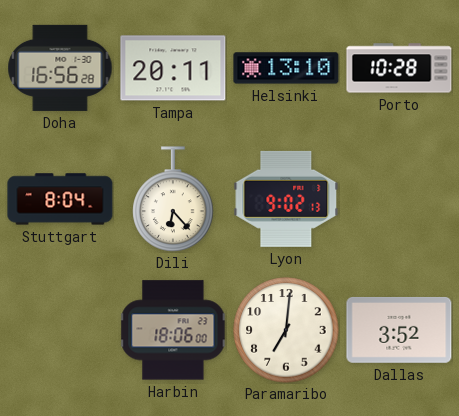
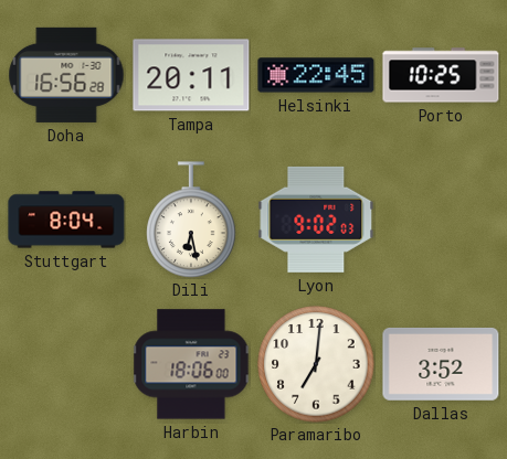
Helsinki: 13:10 -> 22:45 (316, 75)
Porto: 10:28 -> 10:25 (441, 75)
Dili: 6:23 -> 6:28 (191, 220)
Lyon: 9:02:13 -> 9:02:03 (316, 220)
